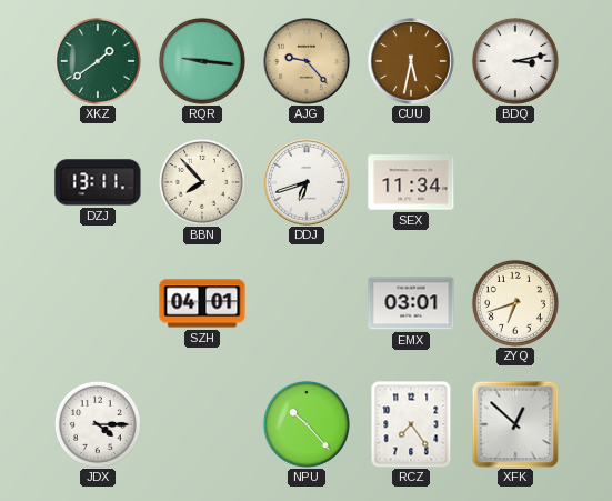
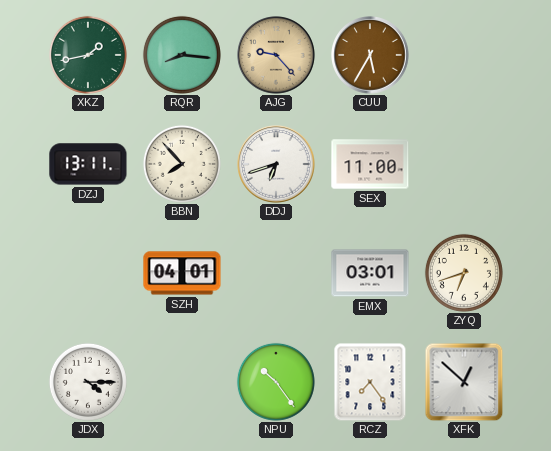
XKZ: 1:39 -> 1:43 (88, 55)
RQR: 9:16 -> 8:16 (182, 55)
CUU: 5:32 -> 5:35 (370, 55)
BDQ: 3:13 -> none (515, 61)
SEX: 11:34 -> 11:00 (370, 164)
NPU: 10:23 -> 10:24 (276, 382)
